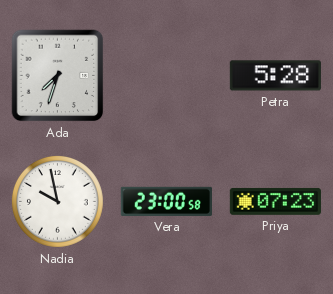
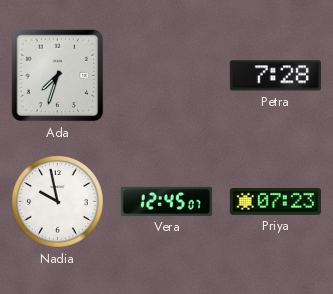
Petra: 5:28 -> 7:28 (275, 76)
Vera: 23:00 -> 12:45 (166, 201)
